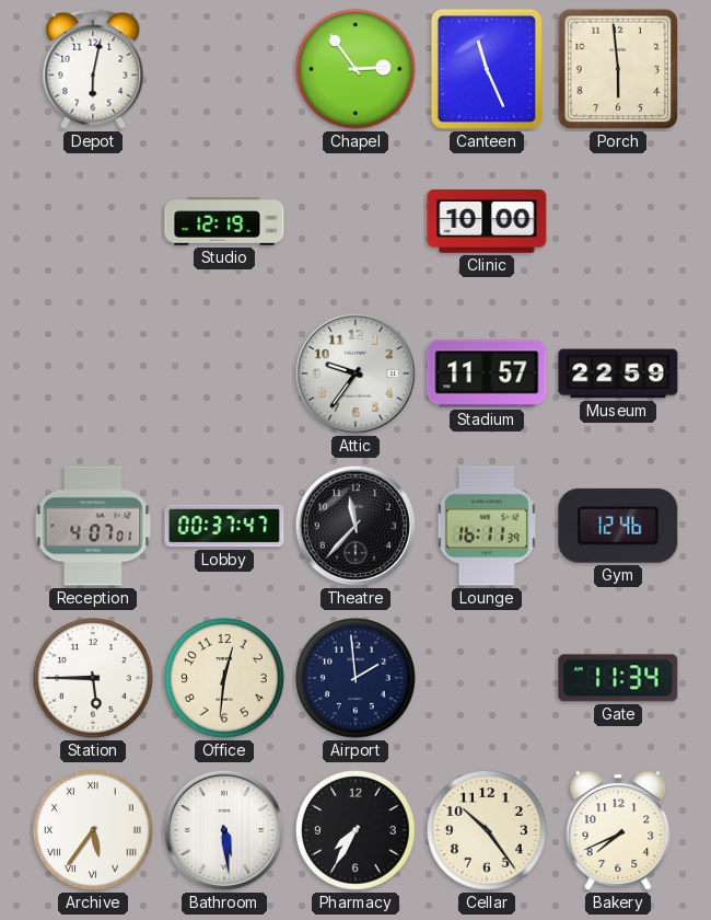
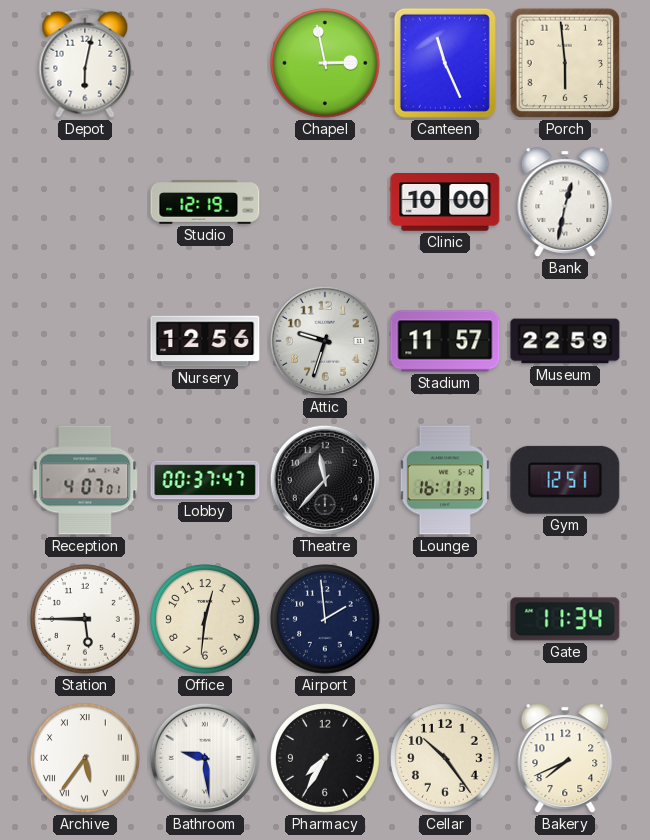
Chapel: 2:54 -> 2:58 (325, 63)
Bank: none -> 12:32 (565, 202)
Nursery: none -> 12:56 (205, 341)
Attic: 9:36 -> 9:33 (325, 341)
Gym: 12:46 -> 12:51 (565, 480)
Bathroom: 5:29 -> 9:29 (205, 758)
